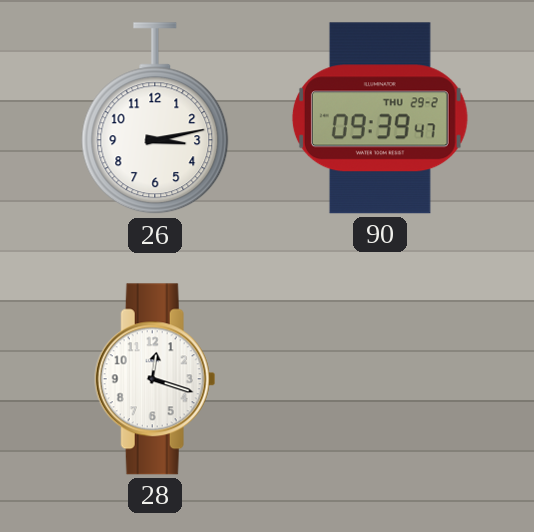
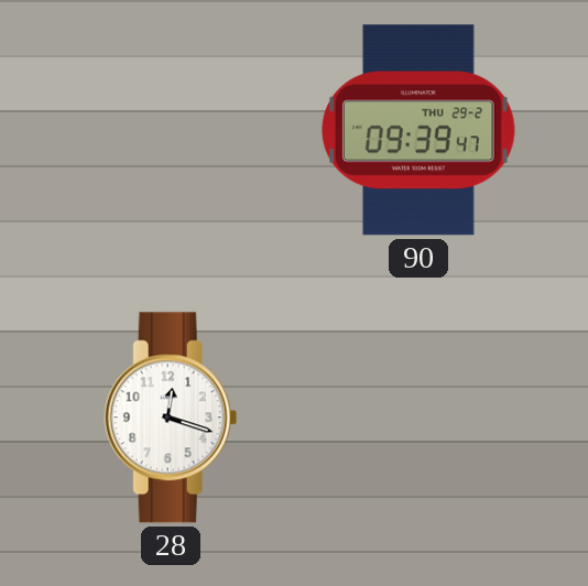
26: 3:13 -> none (155, 119)
